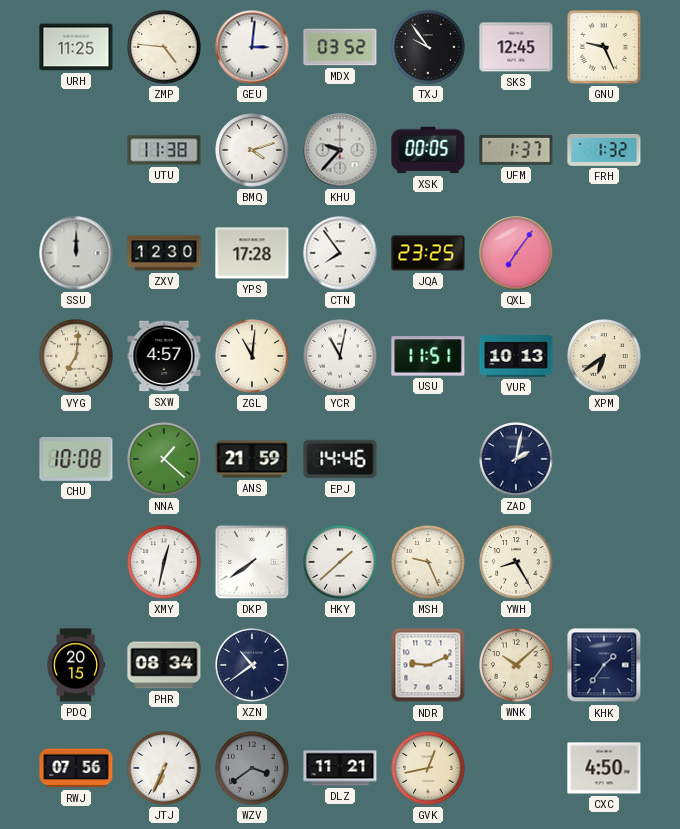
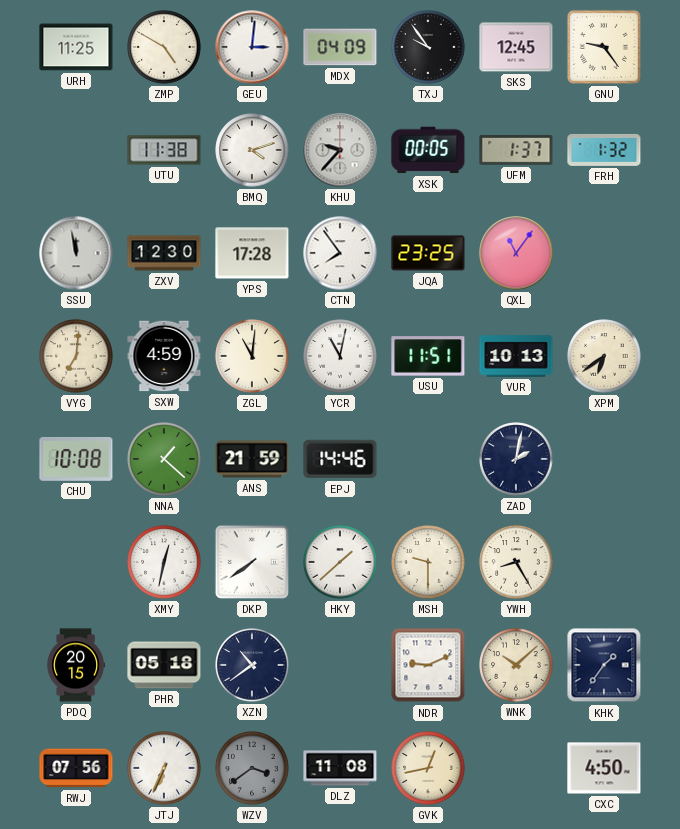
ZMP: 4:46 -> 4:50 (164, 47)
MDX: 03:52 -> 04:09 (340, 47)
GNU: 9:26 -> 9:24 (604, 47)
SSU: 12:00 -> 11:58 (76, 253)
QXL: 7:06 -> 11:06 (516, 253)
SXW: 4:57 -> 4:59 (164, 356)
MSH: 9:26 -> 9:30 (428, 562)
PHR: 08:34 -> 05:18 (164, 665)
DLZ: 11:21 -> 11:08 (340, 768)
